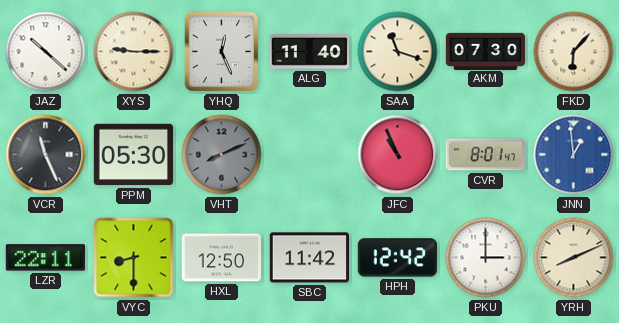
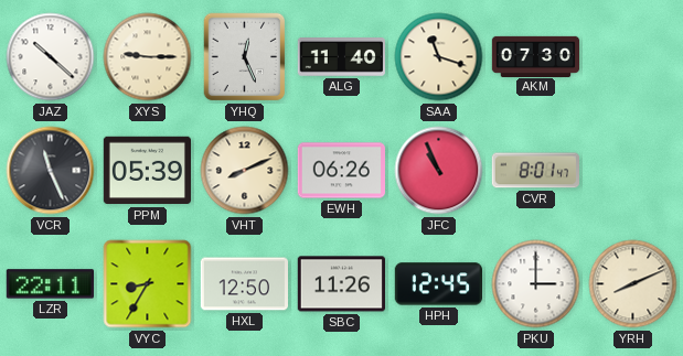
FKD: 6:07 -> none (574, 52)
PPM: 05:30 -> 05:39 (147, 171)
VHT dial: grey -> cream (245, 171)
EWH: none -> 06:26 (341, 171)
JNN: 12:59 -> none (574, 155)
VYC: 8:30 -> 8:35 (148, 284)
SBC: 11:42 -> 11:26 (341, 284)
HPH: 12:42 -> 12:45 (438, 284)
